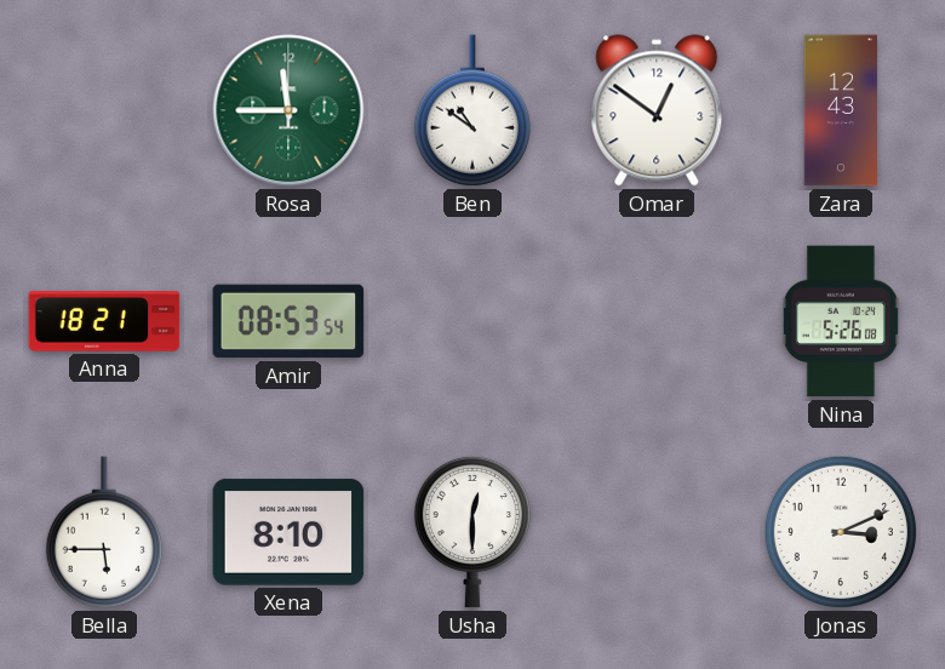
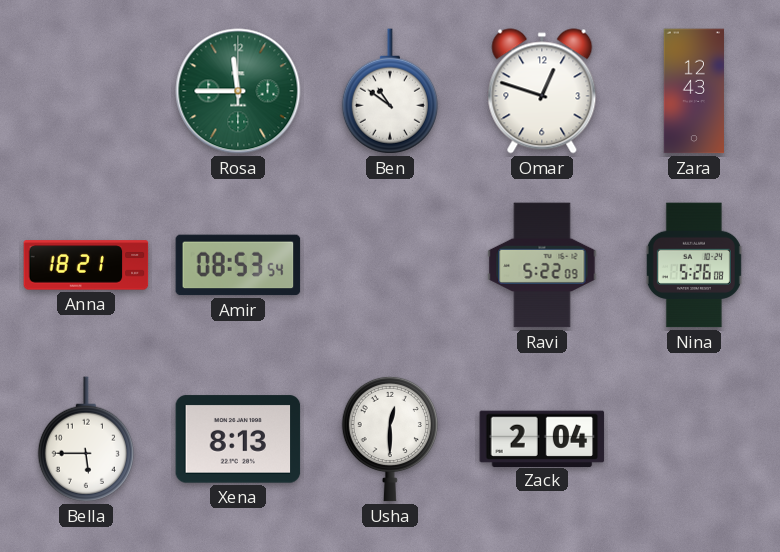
Omar: 12:51 -> 12:48 (542, 91)
Ravi: none -> 5:22 (542, 265)
Xena: 8:10 -> 8:13 (238, 439)
Zack: none -> 2:04 (542, 438)
Jonas: 3:11 -> none (841, 532)
